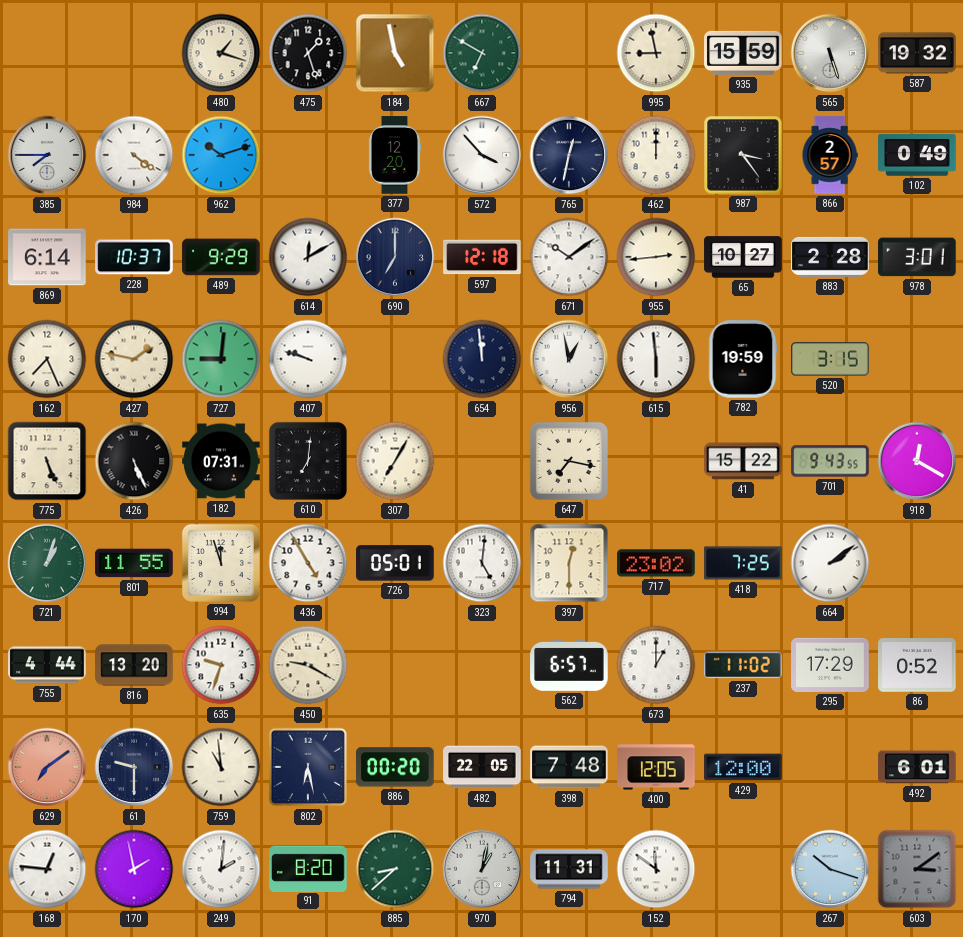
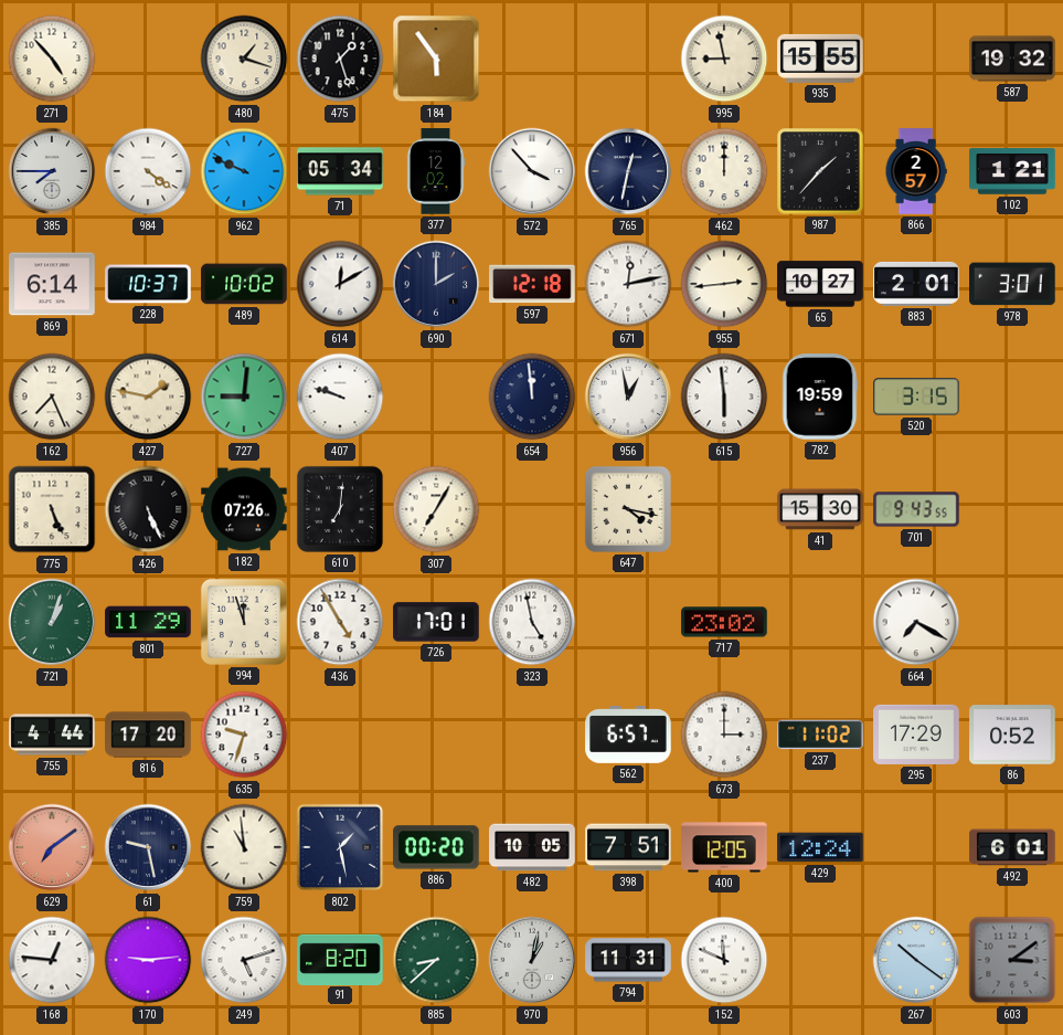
271: none -> 4:53 (52, 59)
184: 4:58 -> 5:54 (436, 59)
667: 6:50 -> none (482, 53)
935: 15:59 -> 15:55 (820, 59)
565: 5:27 -> none (830, 53)
962: 10:12 -> 9:49 (244, 171)
71: none -> 05:34 (340, 171)
377: 12:20 -> 12:02 (436, 171)
987: 3:24 -> 1:37 (820, 171)
102: 0:49 -> 1:21 (1012, 171)
489: 9:29 -> 10:02 (244, 284)
690: 7:00 -> 2:00 (436, 284)
671: 10:09 -> 12:13 (628, 284)
883: 2:28 -> 2:01 (916, 284)
182: 07:31 -> 07:26 (244, 509)
647: 7:17 -> 4:17 (628, 509)
41: 15:22 -> 15:30 (820, 509)
918: 12:20 -> none (917, 461)
801: 11:55 -> 11:29 (148, 622)
726: 05:01 -> 17:01 (436, 622)
323: 5:01 -> 4:58 (532, 622)
397: 12:30 -> none (569, 563)
418: 7:25 -> none (743, 563)
664: 2:09 -> 7:20 (916, 622)
816: 13:20 -> 17:20 (148, 735)
450: 9:20 -> none (308, 665)
673: 1:00 -> 3:00 (724, 735)
61: 9:30 -> 9:28 (148, 847)
802: 6:28 -> 1:28 (340, 847)
482: 22:05 -> 10:05 (532, 847)
398: 7:48 -> 7:51 (628, 847)
429: 12:00 -> 12:24 (820, 847)
170: 1:58 -> 9:14 (148, 960)
249: 2:01 -> 5:12 (244, 960)
152: 11:51 -> 11:49 (724, 960)
267: 10:18 -> 10:21 (916, 960)
